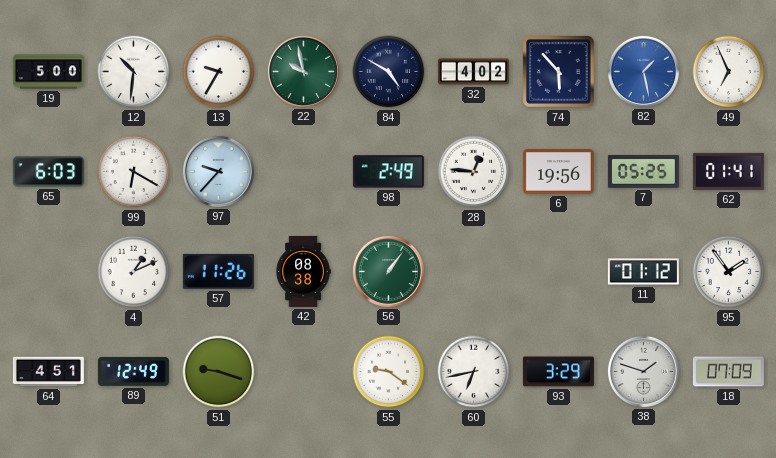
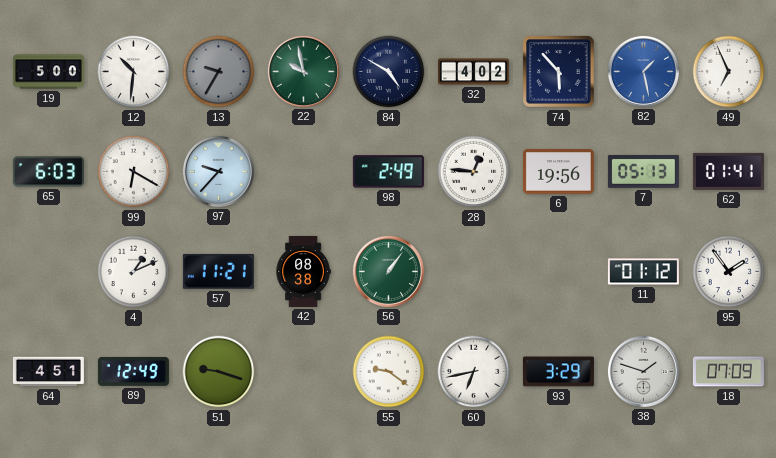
13 dial: white -> grey (219, 72)
7: 05:25 -> 05:13 (643, 171)
57: 11:26 -> 11:21 (218, 271)
